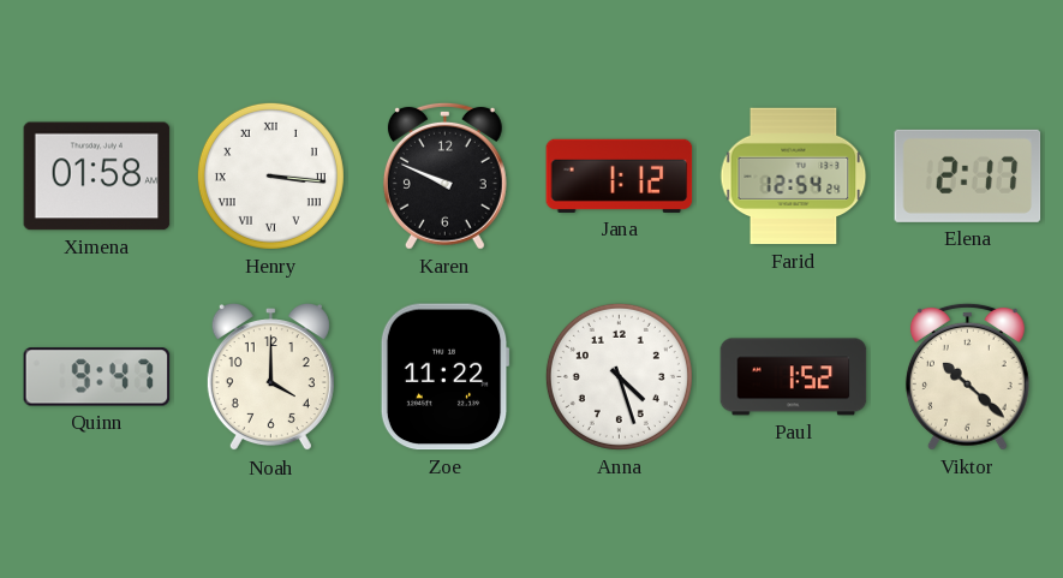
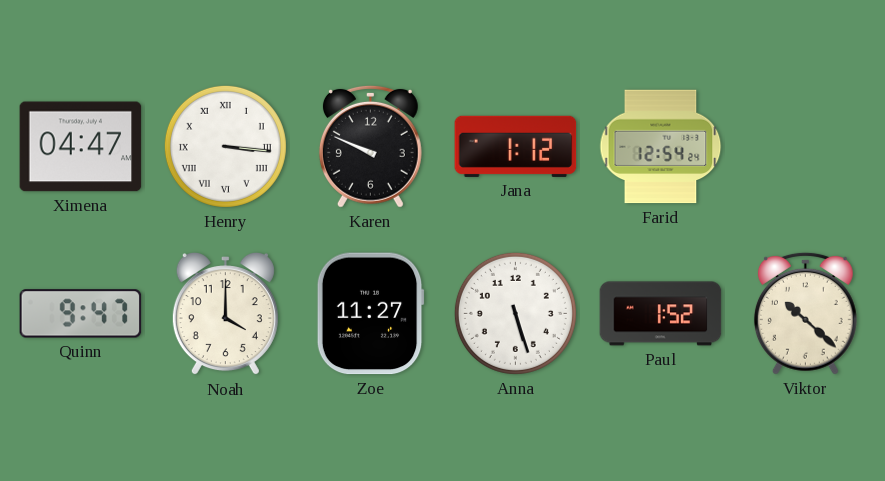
Ximena: 01:58 -> 04:47 (81, 147)
Elena: 2:17 -> none (968, 175)
Zoe: 11:22 -> 11:27 (370, 314)
Anna: 4:27 -> 5:27 (515, 313)
